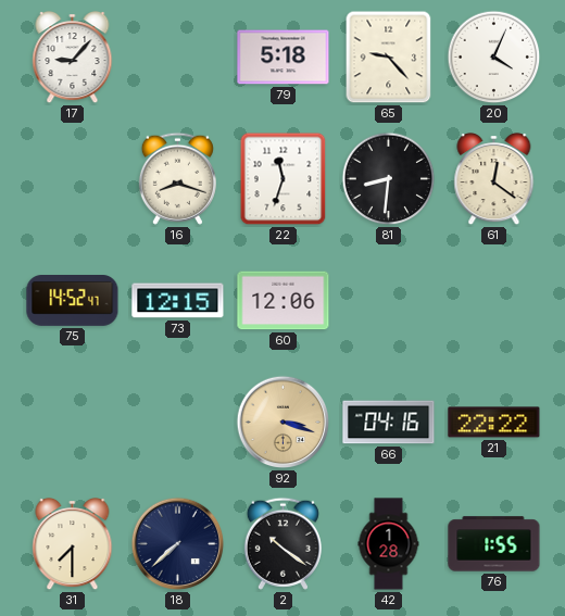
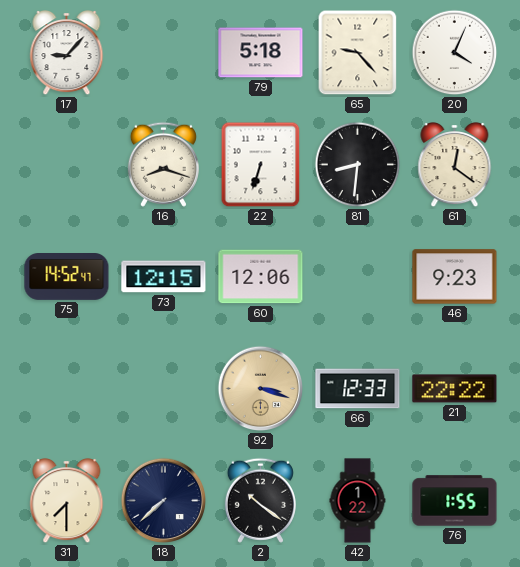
22: 11:33 -> 6:33 (261, 165)
46: none -> 9:23 (455, 277)
66: 04:16 -> 12:33 (358, 389)
42: 1:28 -> 1:22 (358, 501)
